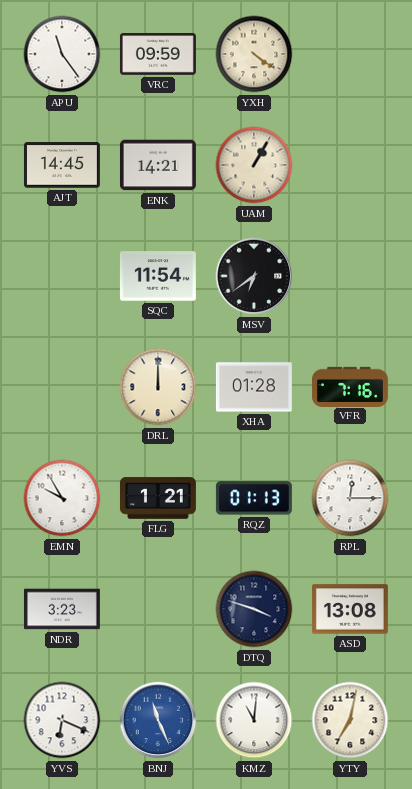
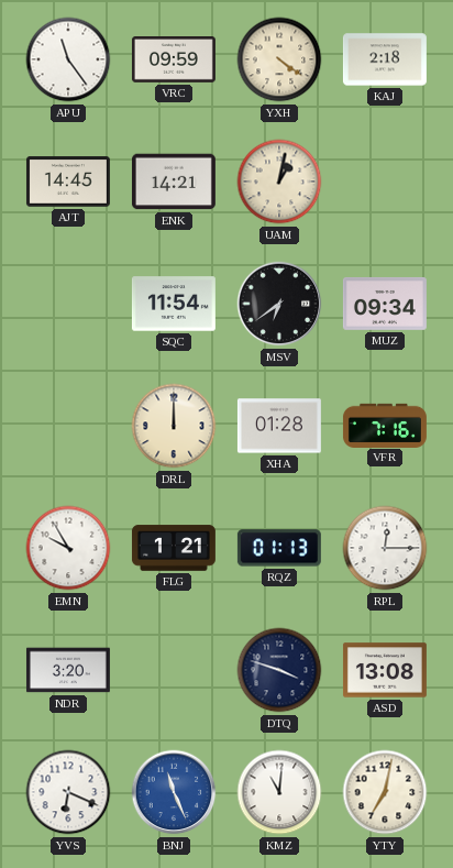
KAJ: none -> 2:18 (385, 59)
UAM: 1:05 -> 1:02 (279, 182)
MUZ: none -> 09:34 (385, 304)
NDR: 3:23 -> 3:20 (68, 670)
